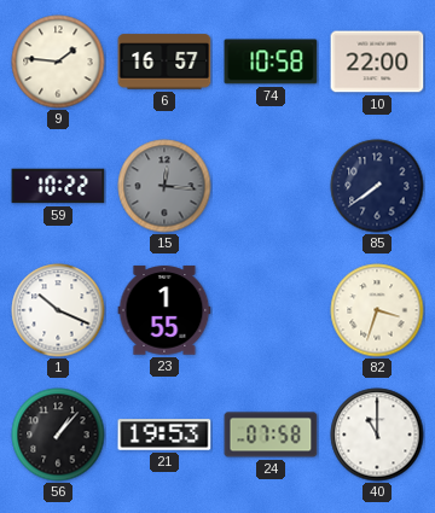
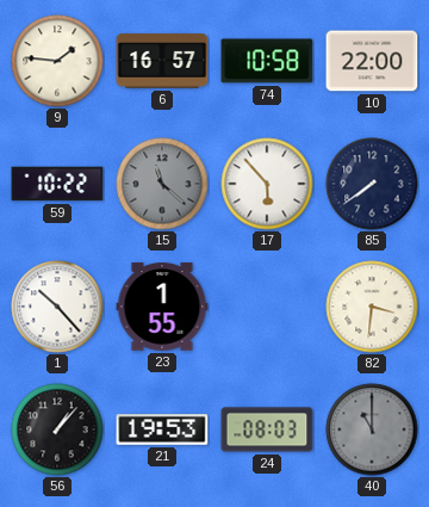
15: 12:16 -> 11:22 (162, 184)
17: none -> 5:53 (267, 184)
1: 10:19 -> 10:23 (57, 307)
82: 3:33 -> 3:31 (372, 307)
24: 07:58 -> 08:03 (267, 429)
40 dial: white -> grey (372, 429)
